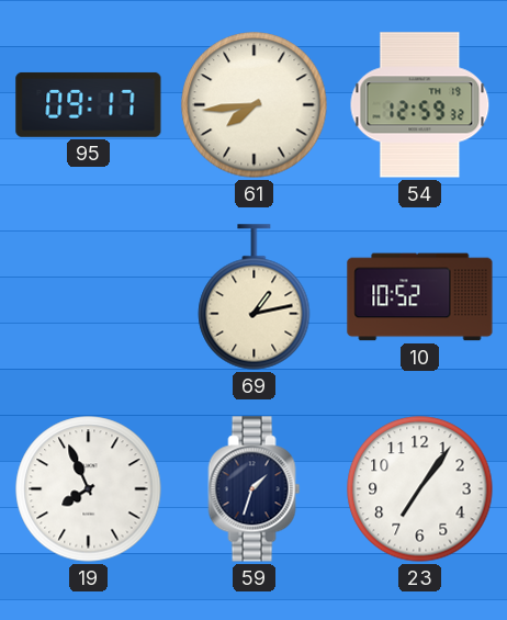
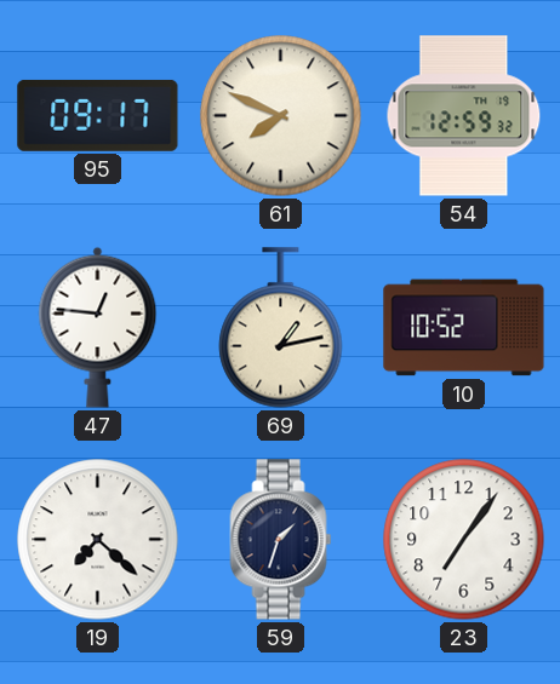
61: 7:44 -> 7:49 (281, 116)
47: none -> 12:46 (98, 327)
19: 7:56 -> 7:22 (98, 540)
